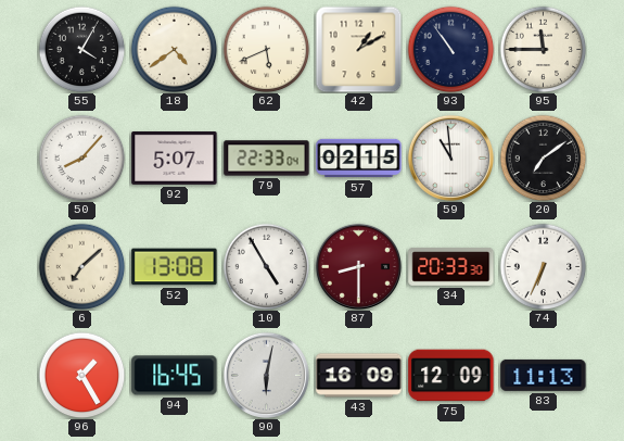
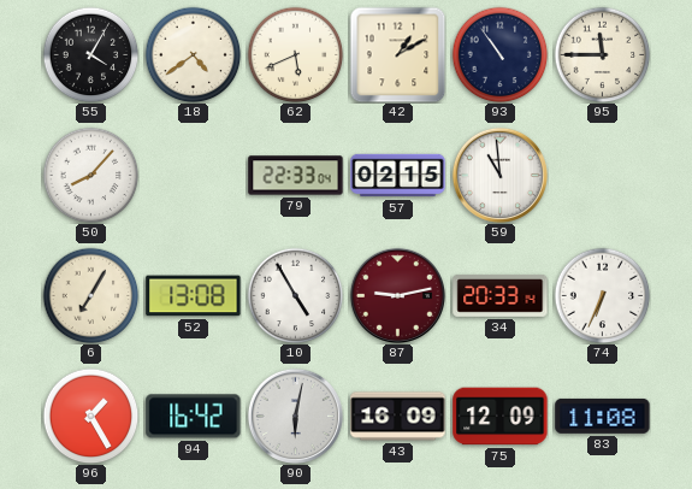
92: 5:07 -> none (175, 159)
20: 7:09 -> none (543, 157)
6: 7:08 -> 7:05 (90, 295)
87: 8:30 -> 9:13 (397, 295)
34: 20:33:30 -> 20:33:14 (501, 295)
94: 16:45 -> 16:42 (194, 417)
83: 11:13 -> 11:08 (603, 416)
